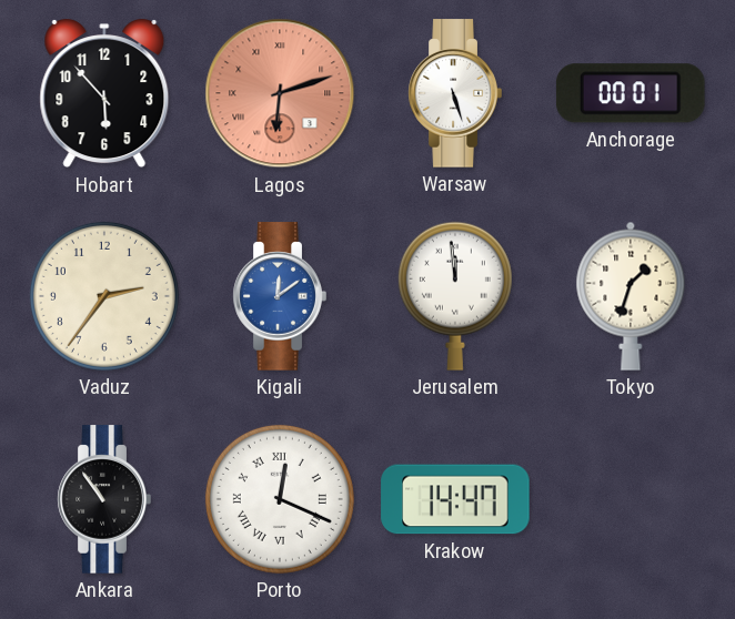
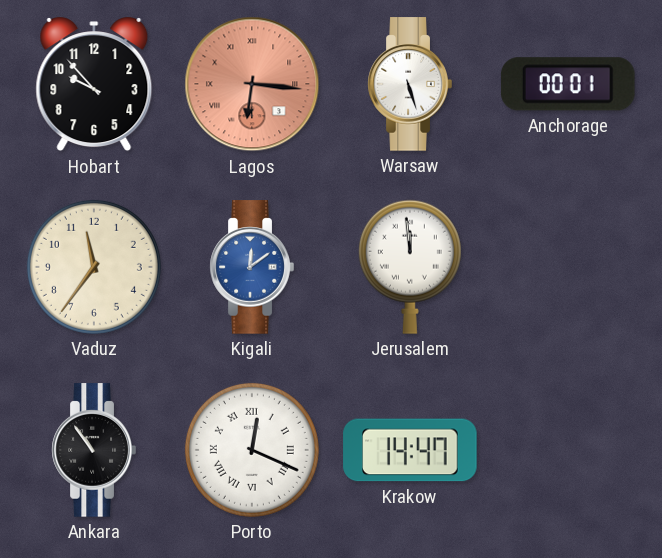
Hobart: 5:53 -> 9:53 (94, 84)
Lagos: 6:12 -> 6:16 (252, 84)
Vaduz: 2:36 -> 11:36 (94, 267)
Tokyo: 1:33 -> none (631, 296)
